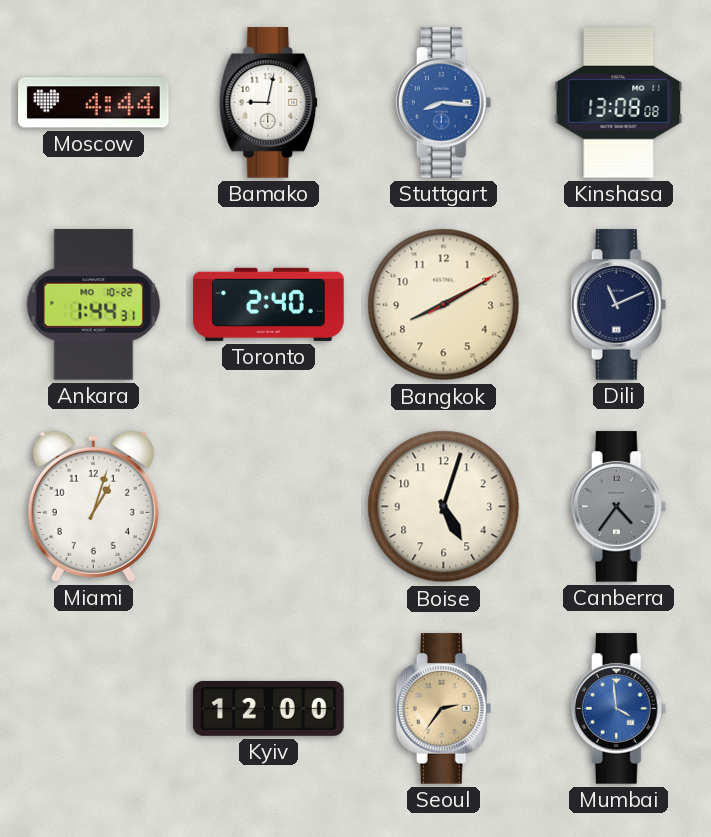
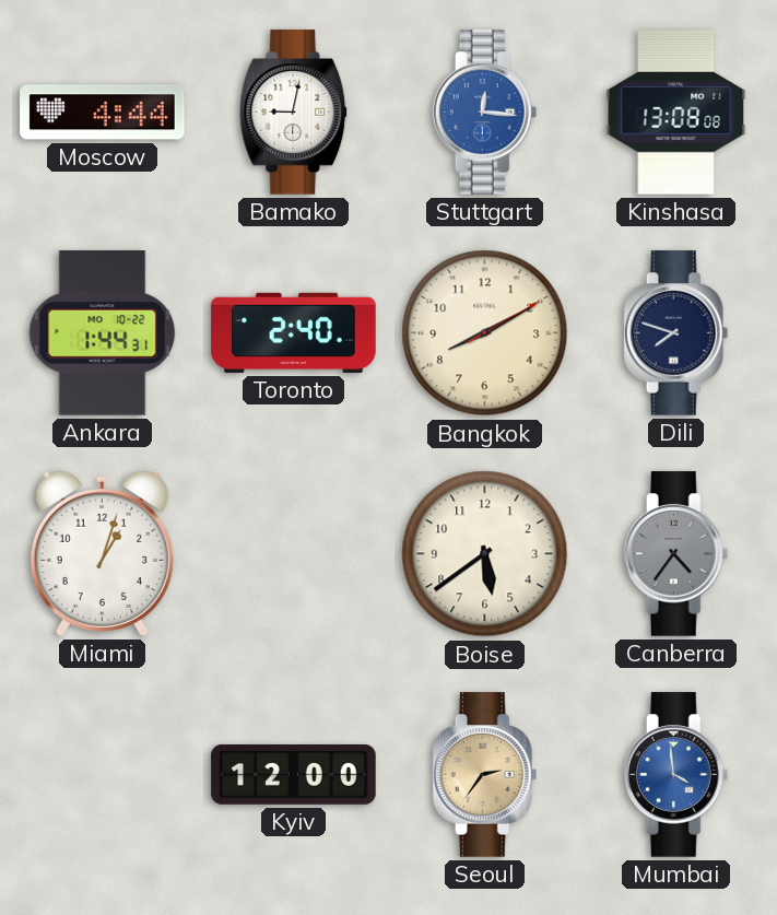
Stuttgart: 8:16 -> 12:16 (485, 113)
Dili: 11:11 -> 7:48 (676, 333)
Boise: 5:03 -> 5:39 (485, 554)
